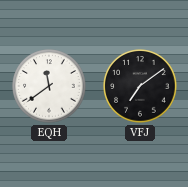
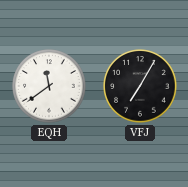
VFJ: 7:09 -> 7:05 (140, 86)
